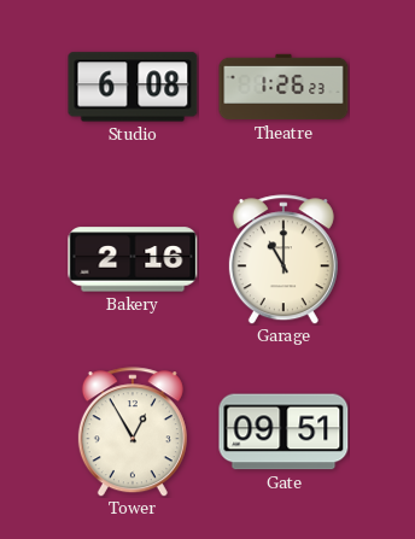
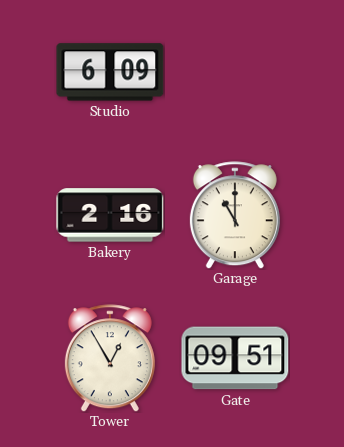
Studio: 6:08 -> 6:09 (110, 72)
Theatre: 1:26 -> none (284, 87)
